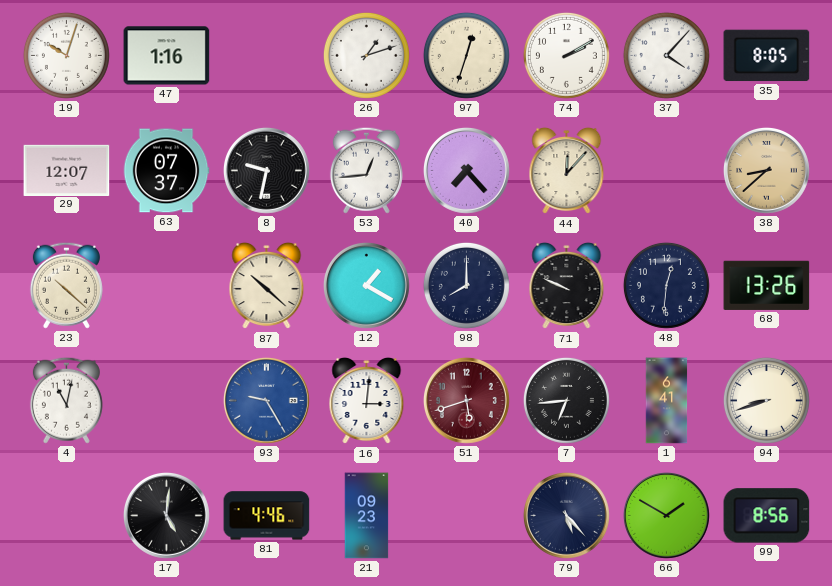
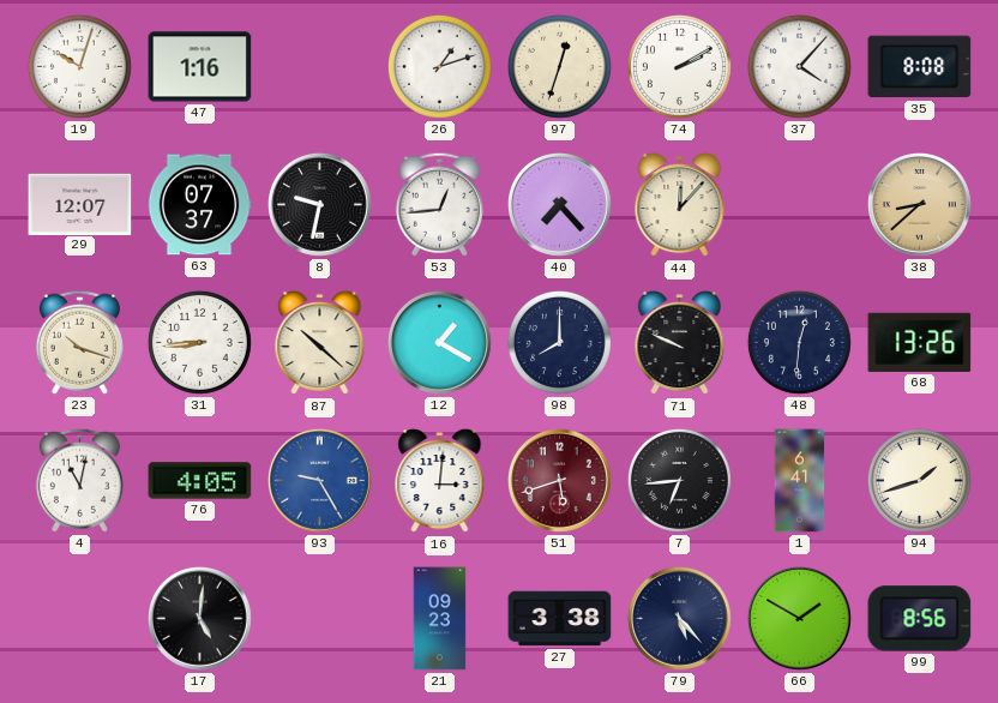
35: 8:05 -> 8:08 (920, 67)
23: 10:22 -> 10:18 (79, 342)
31: none -> 8:44 (199, 342)
76: none -> 4:05 (200, 481)
94: 8:42 -> 1:42 (919, 480)
81: 4:46 -> none (267, 516)
27: none -> 3:38 (560, 619)
